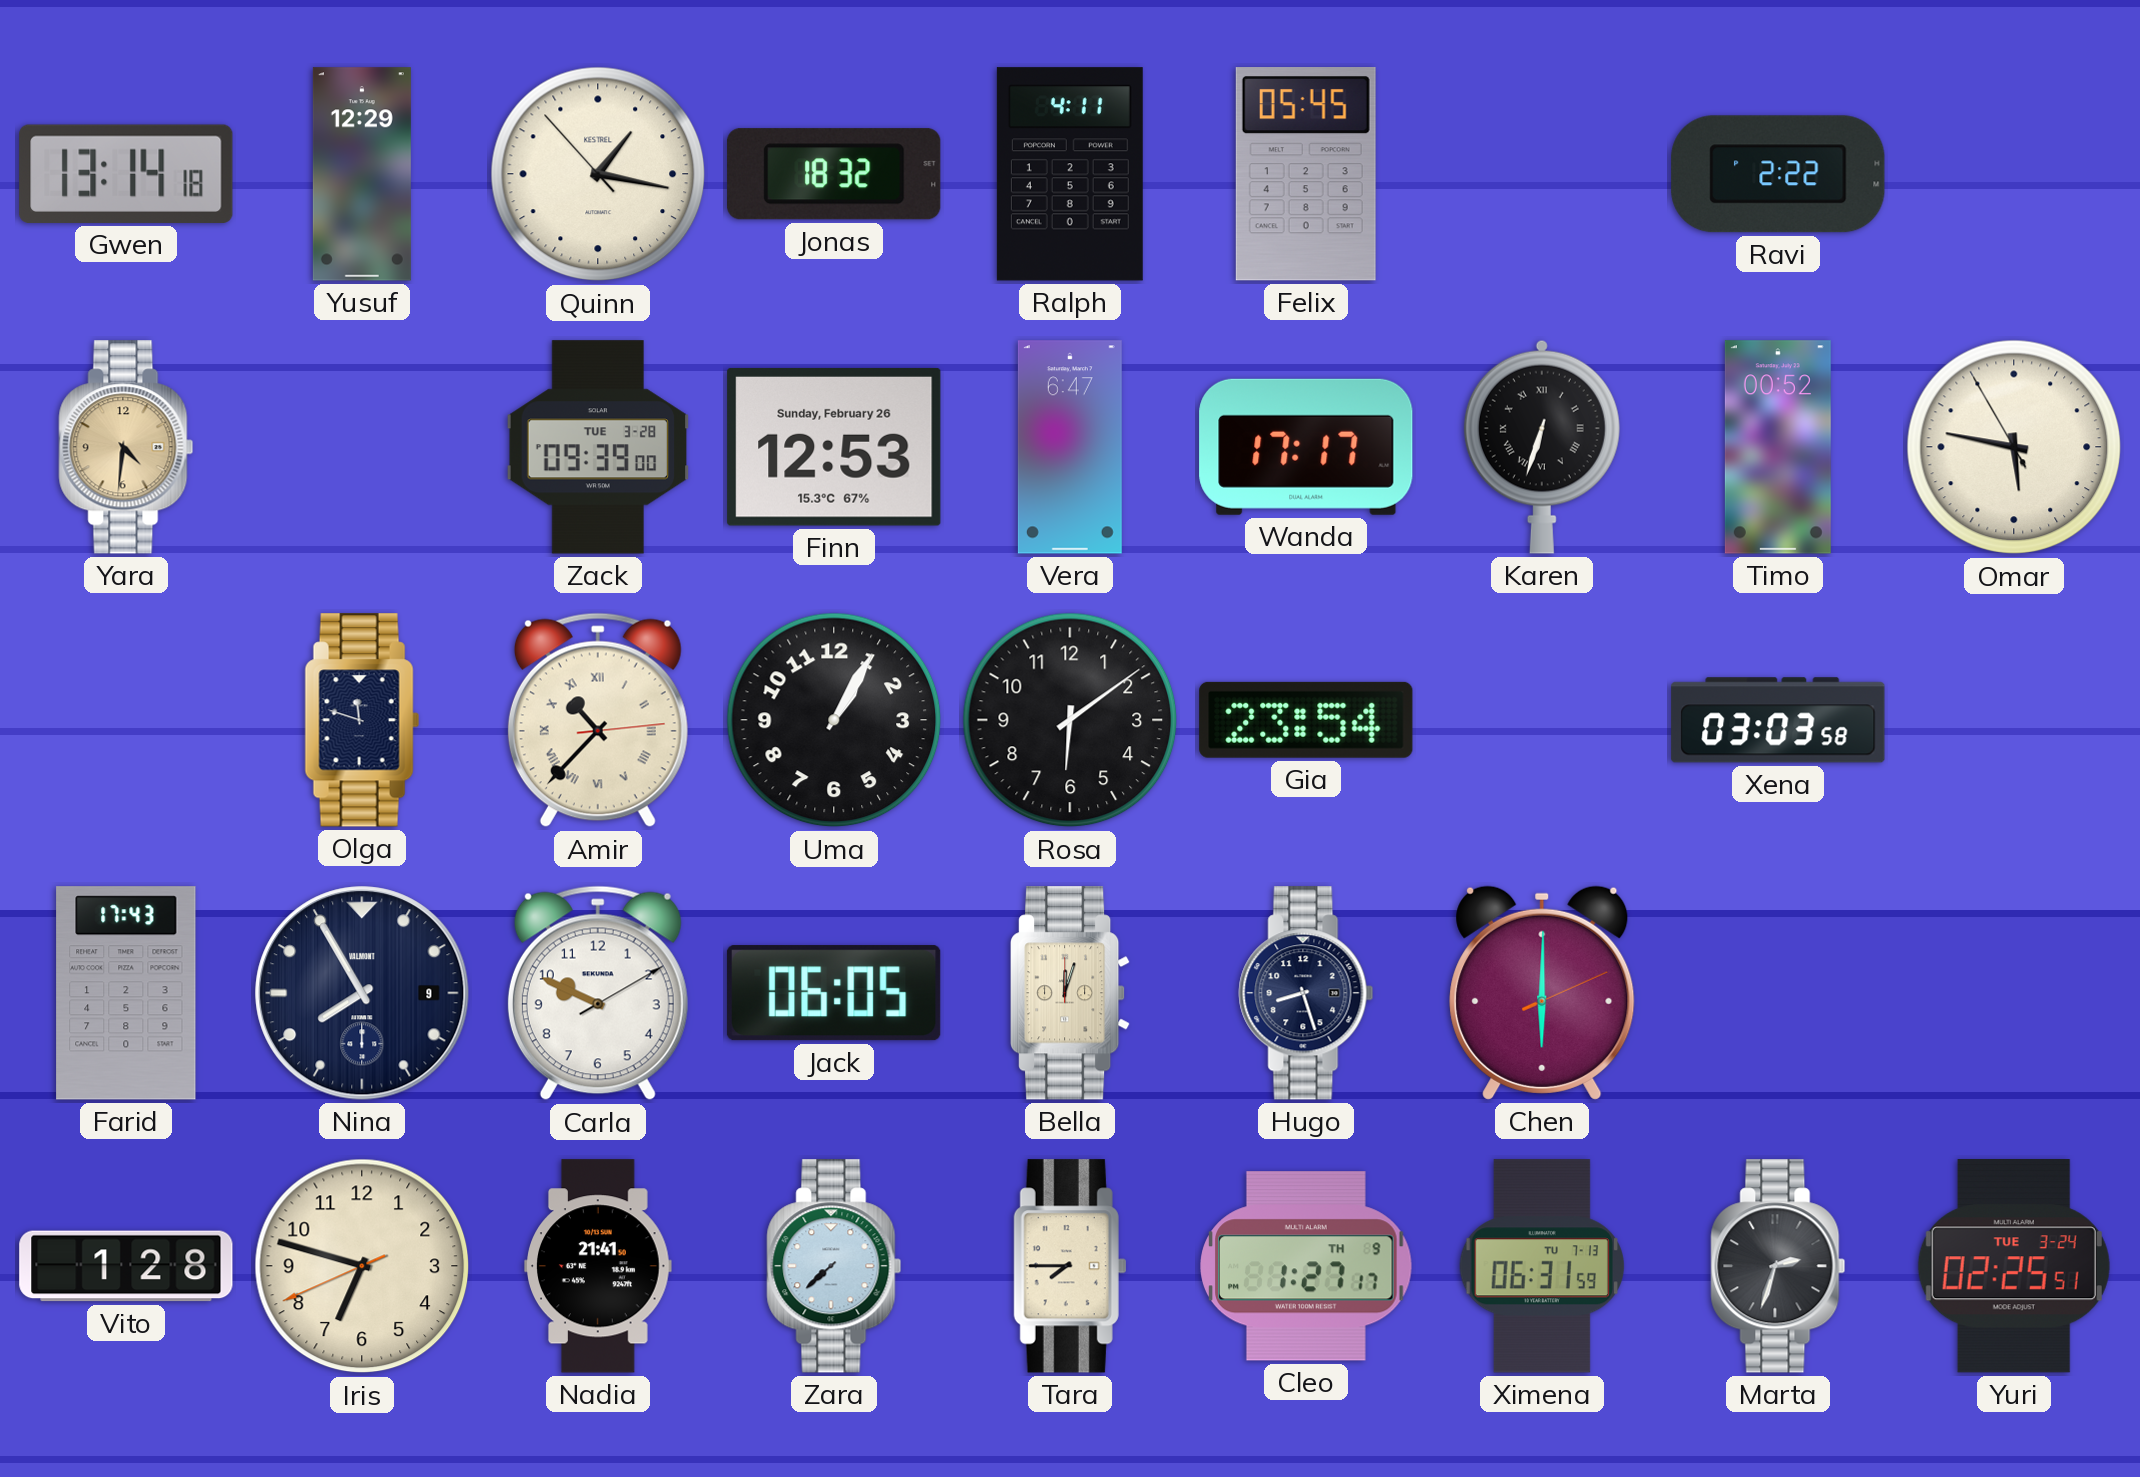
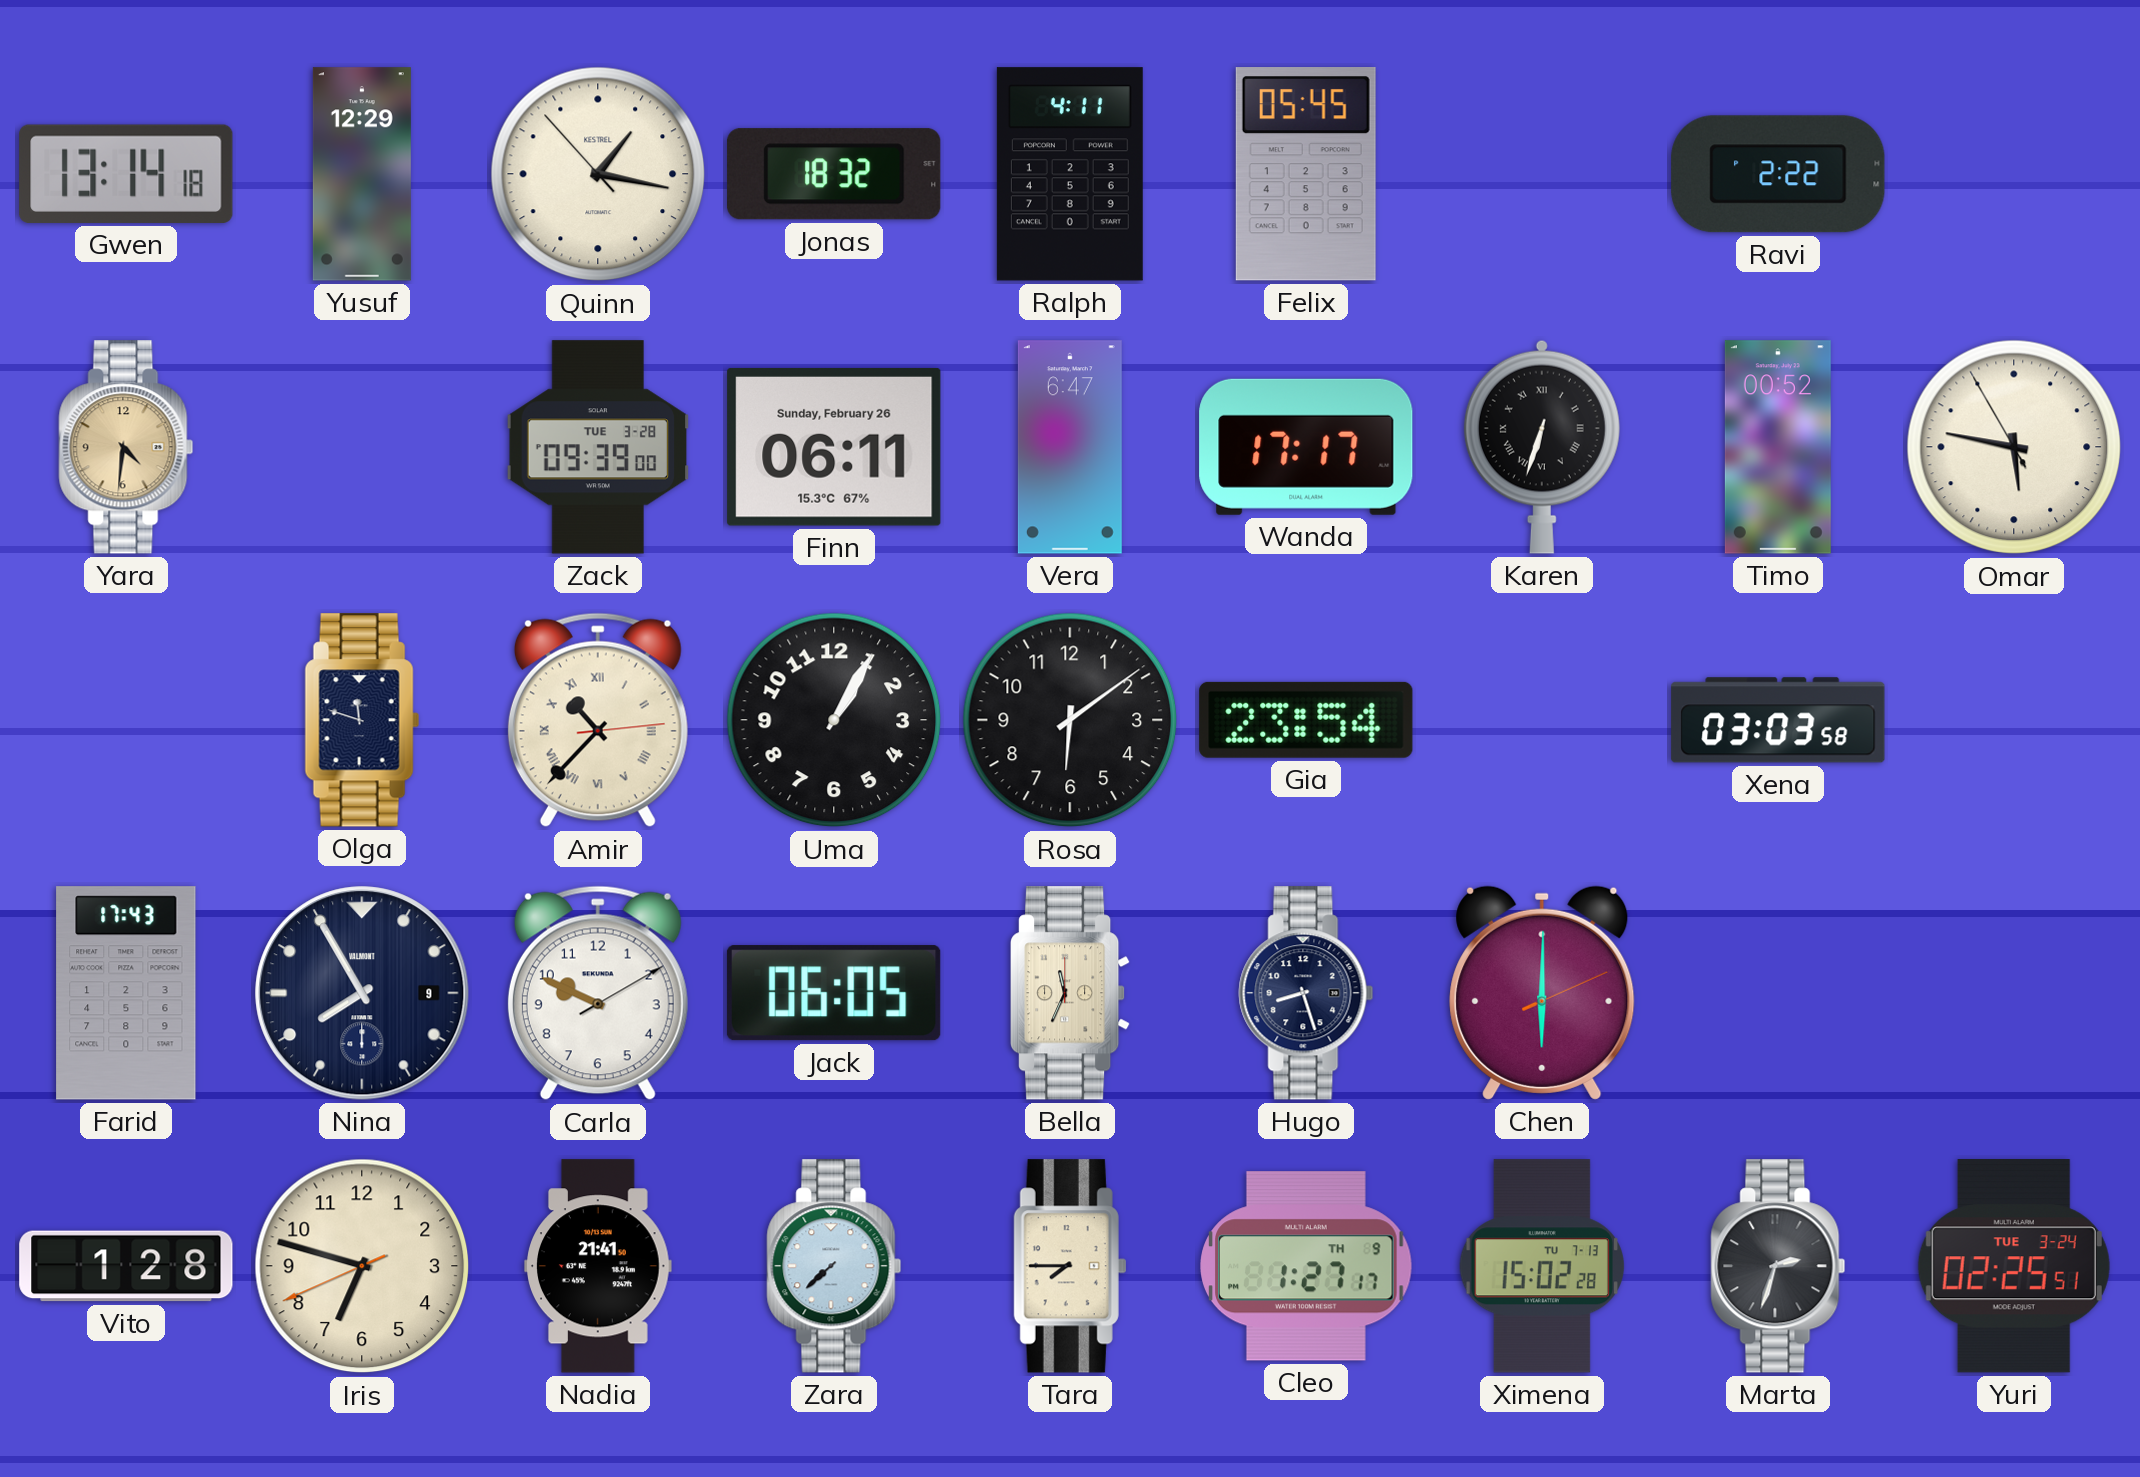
Finn: 12:53 -> 06:11 (834, 447)
Bella: 12:03 -> 11:34 (1071, 993)
Ximena: 06:31 -> 15:02 (1541, 1266)
